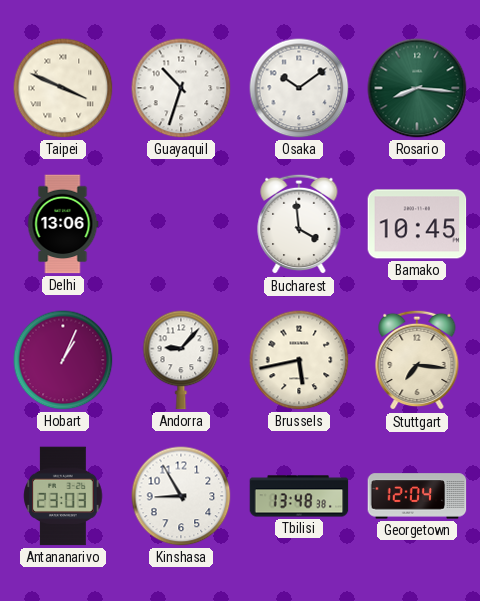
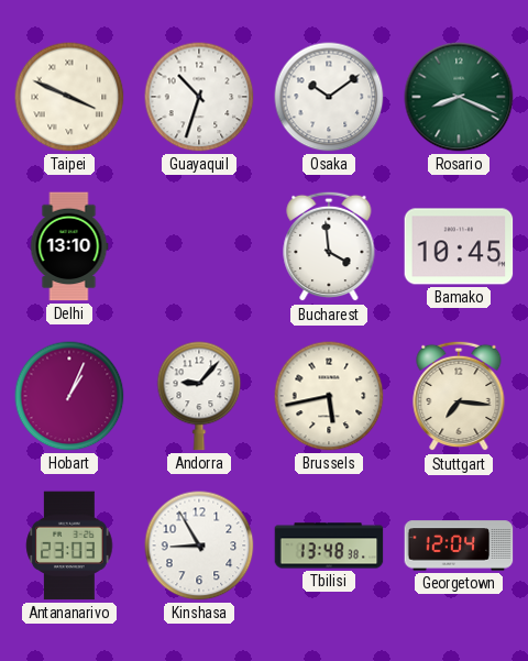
Rosario: 8:16 -> 8:19 (459, 97)
Delhi: 13:06 -> 13:10 (69, 246)
